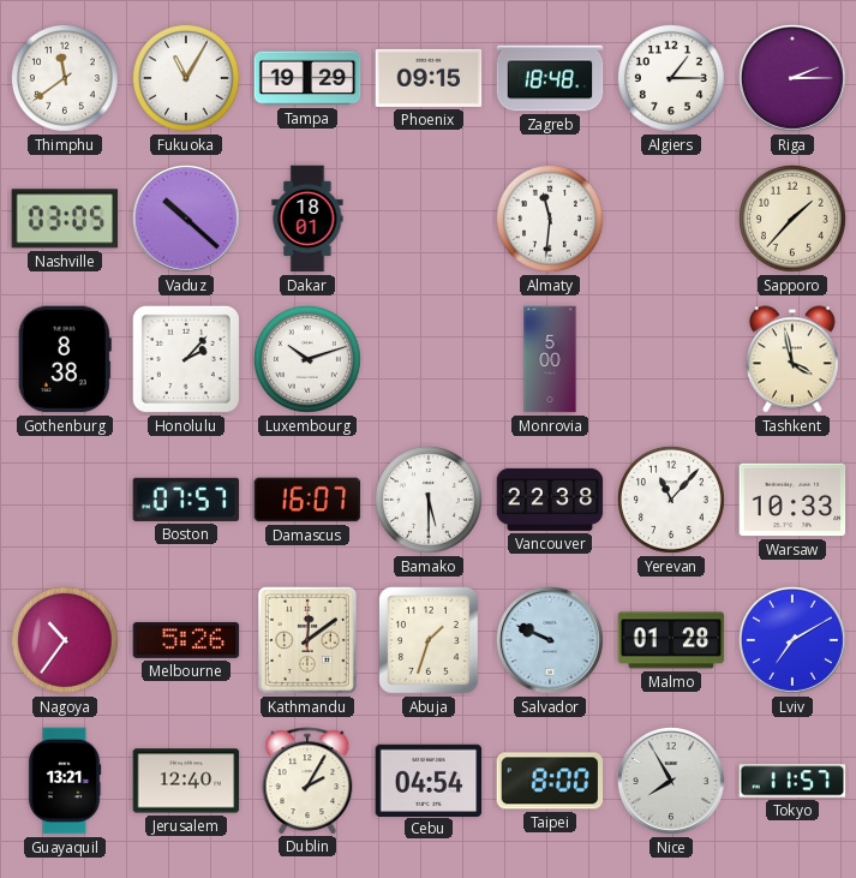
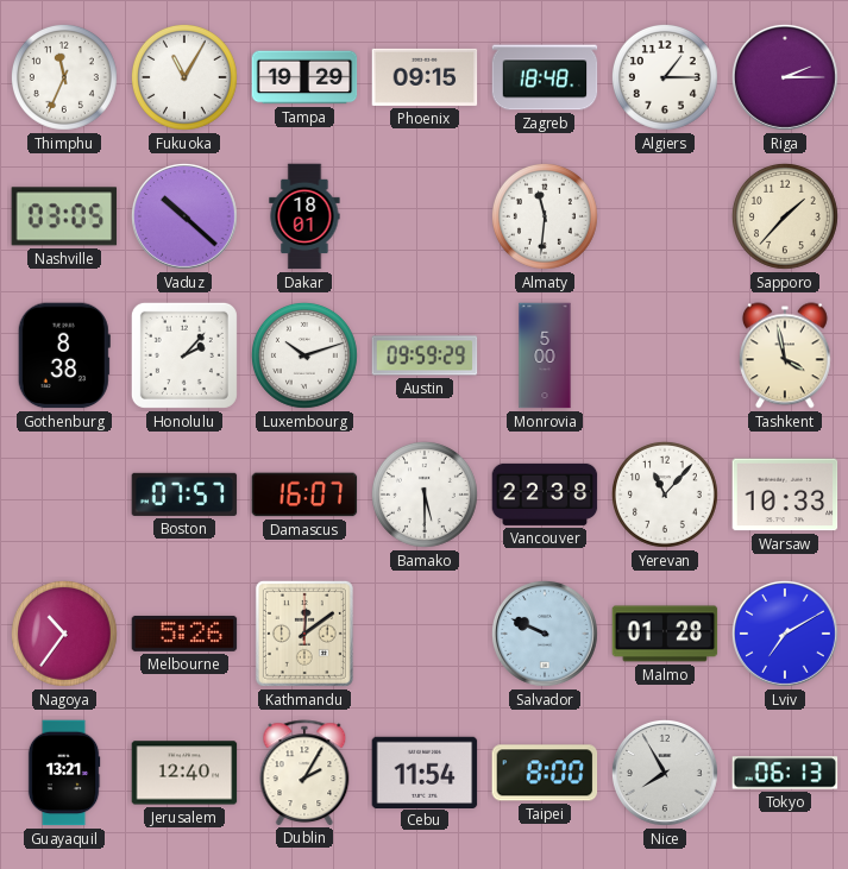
Thimphu: 11:39 -> 11:34 (64, 77)
Austin: none -> 09:59 (425, 355)
Abuja: 1:33 -> none (430, 641)
Cebu: 04:54 -> 11:54 (425, 772)
Tokyo: 11:57 -> 06:13 (785, 773)
